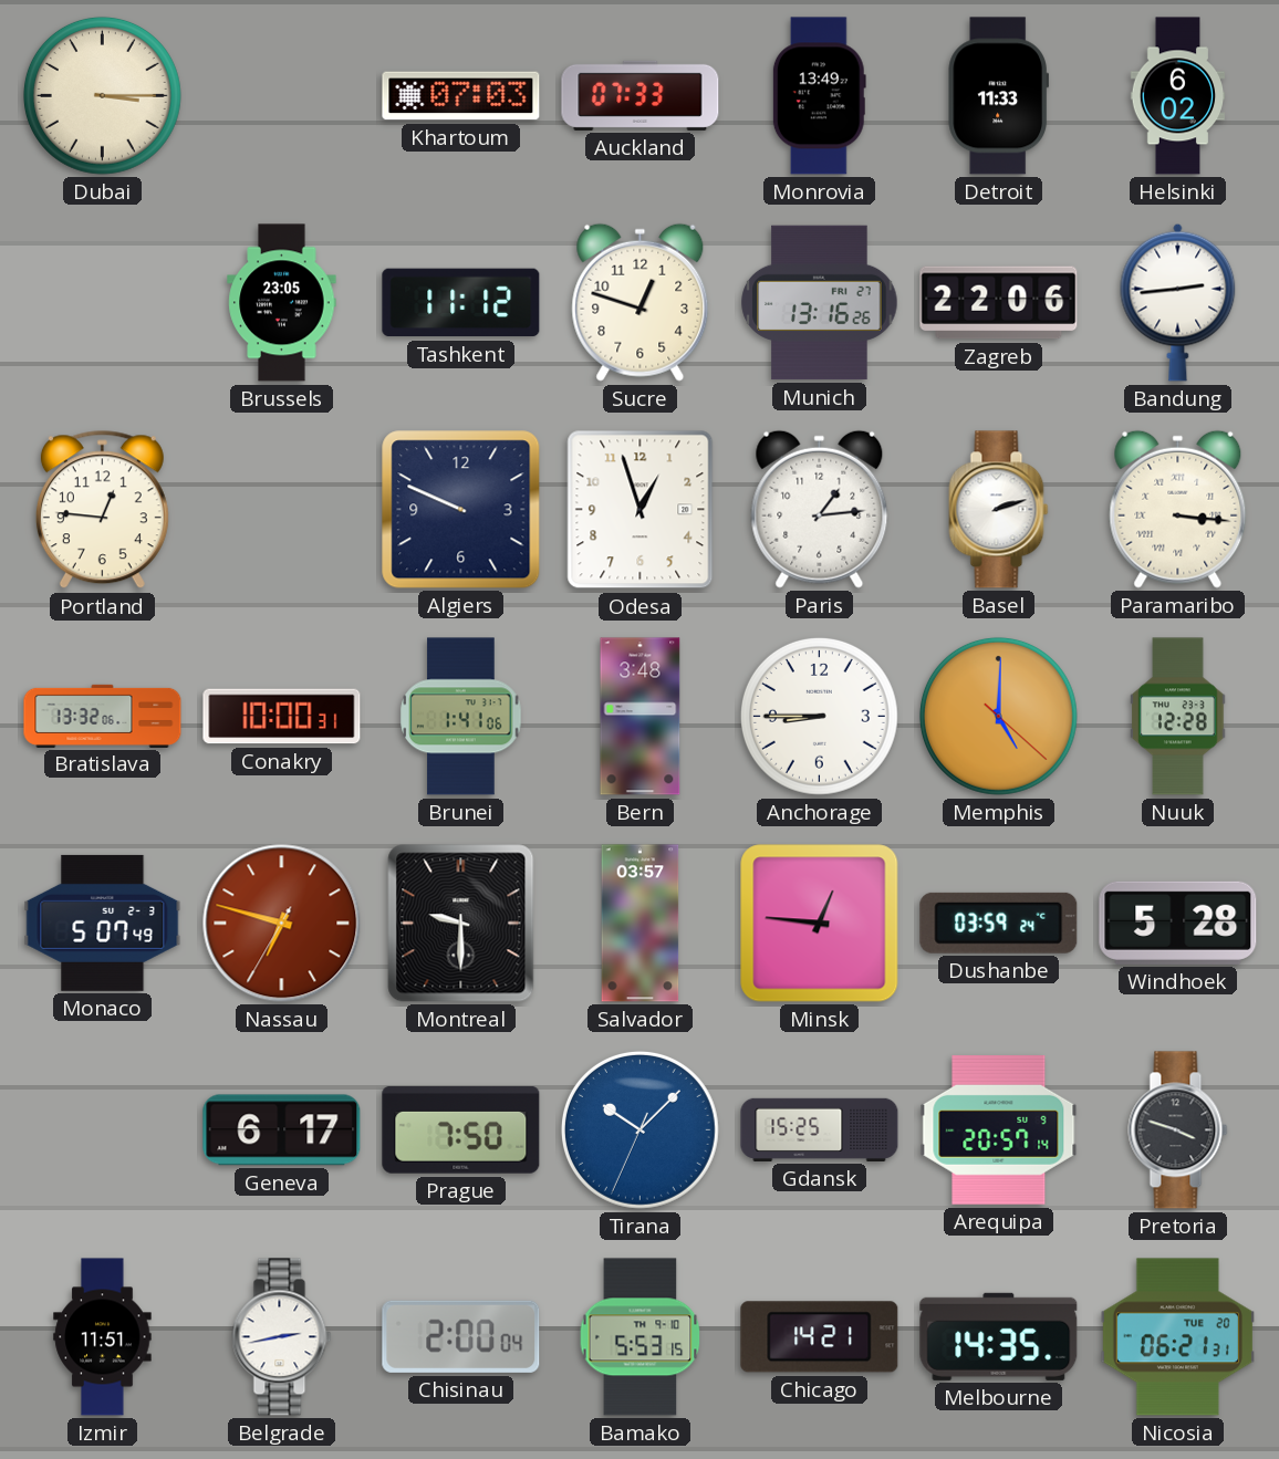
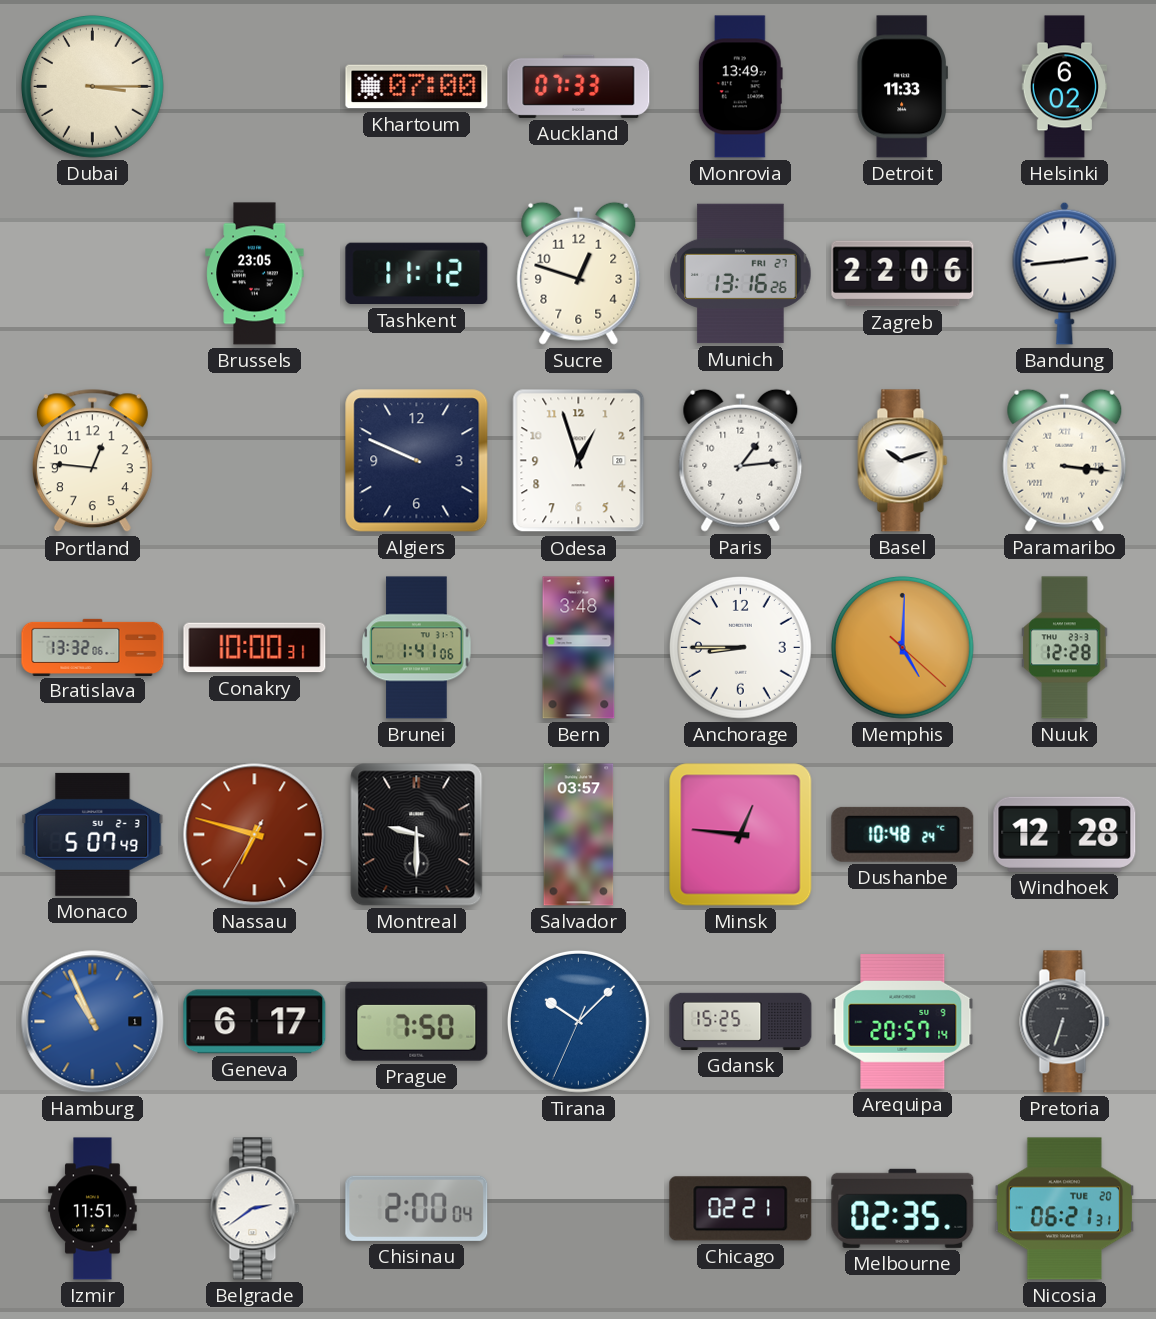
Khartoum: 07:03 -> 07:00 (417, 87)
Basel: 2:12 -> 10:12 (903, 461)
Dushanbe: 03:59 -> 10:48 (903, 834)
Windhoek: 5:28 -> 12:28 (1065, 834)
Hamburg: none -> 10:56 (93, 1022)
Pretoria: 3:48 -> 6:33 (1065, 1022)
Belgrade: 2:43 -> 2:39 (255, 1209)
Bamako: 5:53 -> none (641, 1337)
Chicago: 14:21 -> 02:21 (741, 1209)
Melbourne: 14:35 -> 02:35 (903, 1208)
